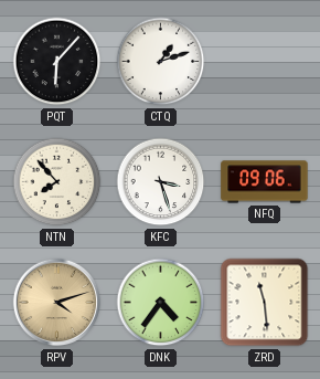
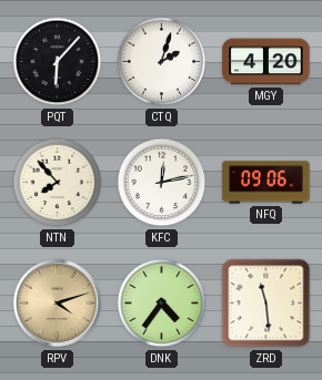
CTQ: 1:12 -> 2:03 (162, 62)
MGY: none -> 4:20 (266, 62)
KFC: 3:27 -> 12:13 (162, 183)
